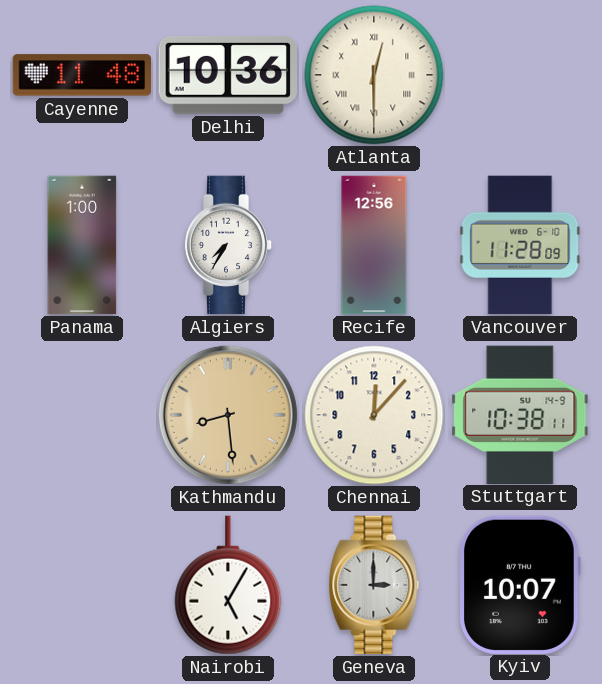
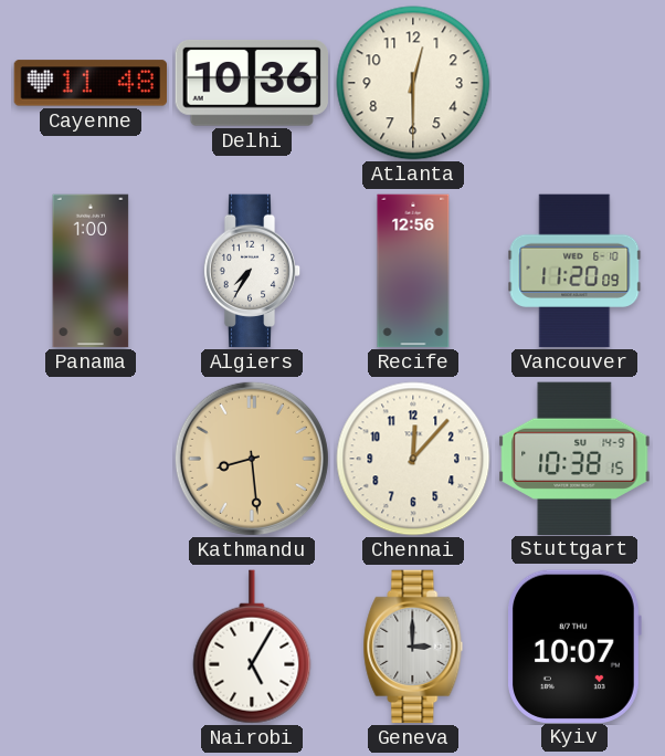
Atlanta numerals: Roman -> Arabic (413, 83)
Vancouver: 11:28 -> 11:20 (574, 271)
Stuttgart: 10:38:11 -> 10:38:15 (574, 458)
